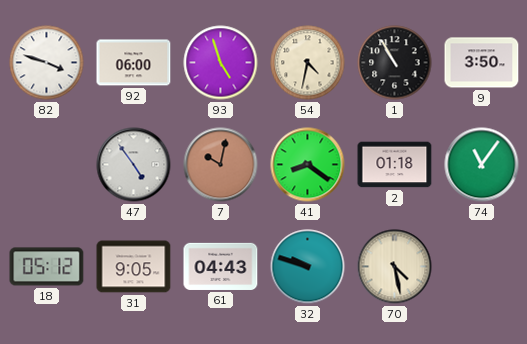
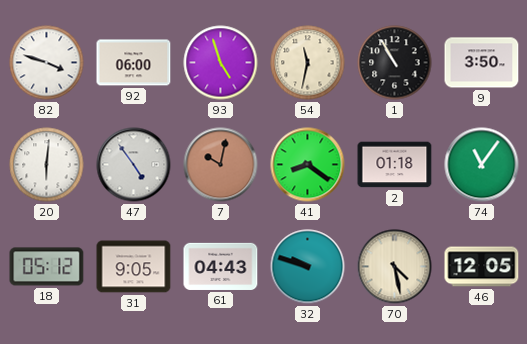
54: 4:32 -> 11:32 (308, 63)
20: none -> 6:01 (47, 165)
46: none -> 12:05 (482, 267)
